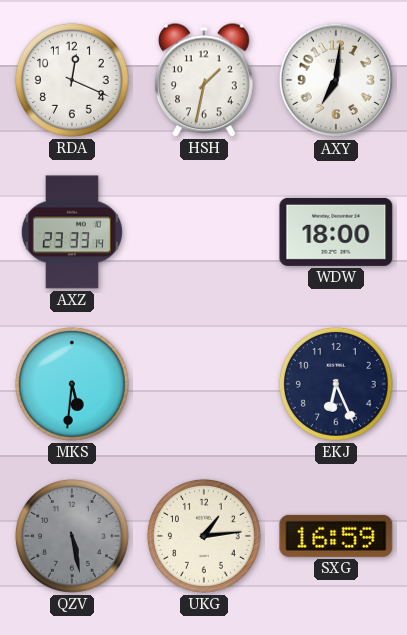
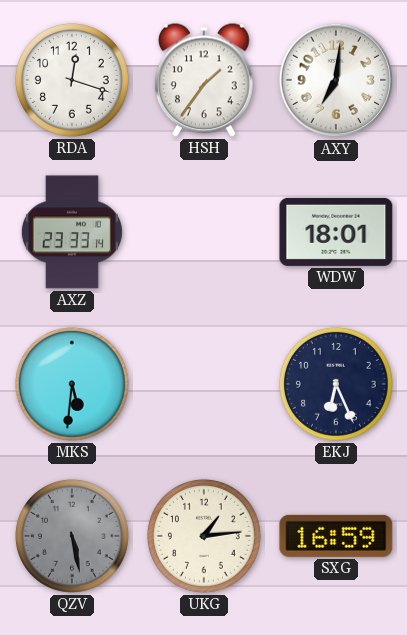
RDA: 12:19 -> 12:18 (72, 80)
HSH: 1:32 -> 1:36 (204, 80)
WDW: 18:00 -> 18:01 (336, 232)
